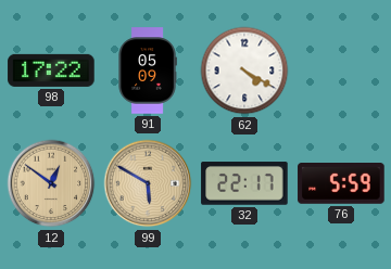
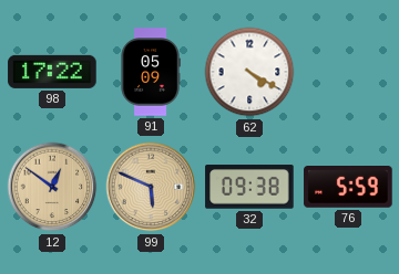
99: 5:50 -> 5:49 (151, 187)
32: 22:17 -> 09:38 (249, 187)
